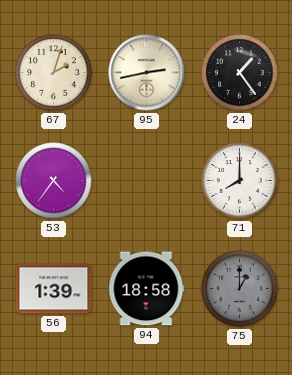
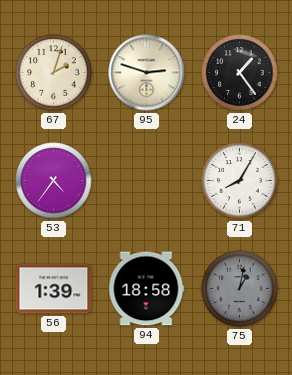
95: 2:43 -> 2:48 (147, 73)
71: 8:00 -> 8:05 (240, 181)
75: 1:00 -> 1:02 (240, 289)
